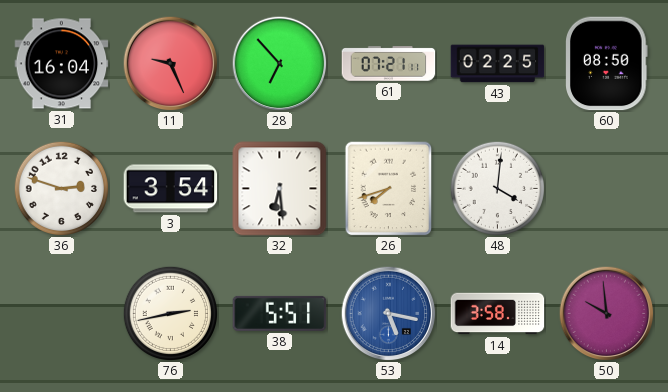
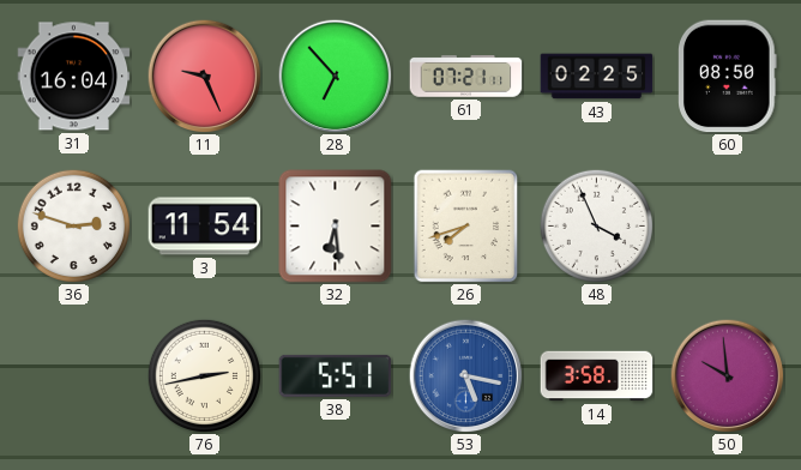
3: 3:54 -> 11:54 (205, 227)
48: 4:01 -> 3:56 (596, 225)
